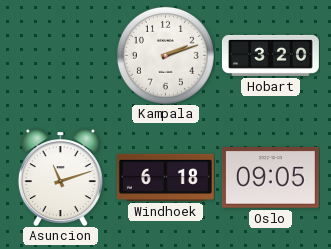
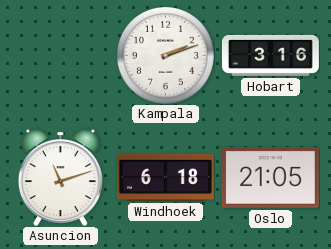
Hobart: 3:20 -> 3:16 (270, 55)
Oslo: 09:05 -> 21:05 (270, 178)
